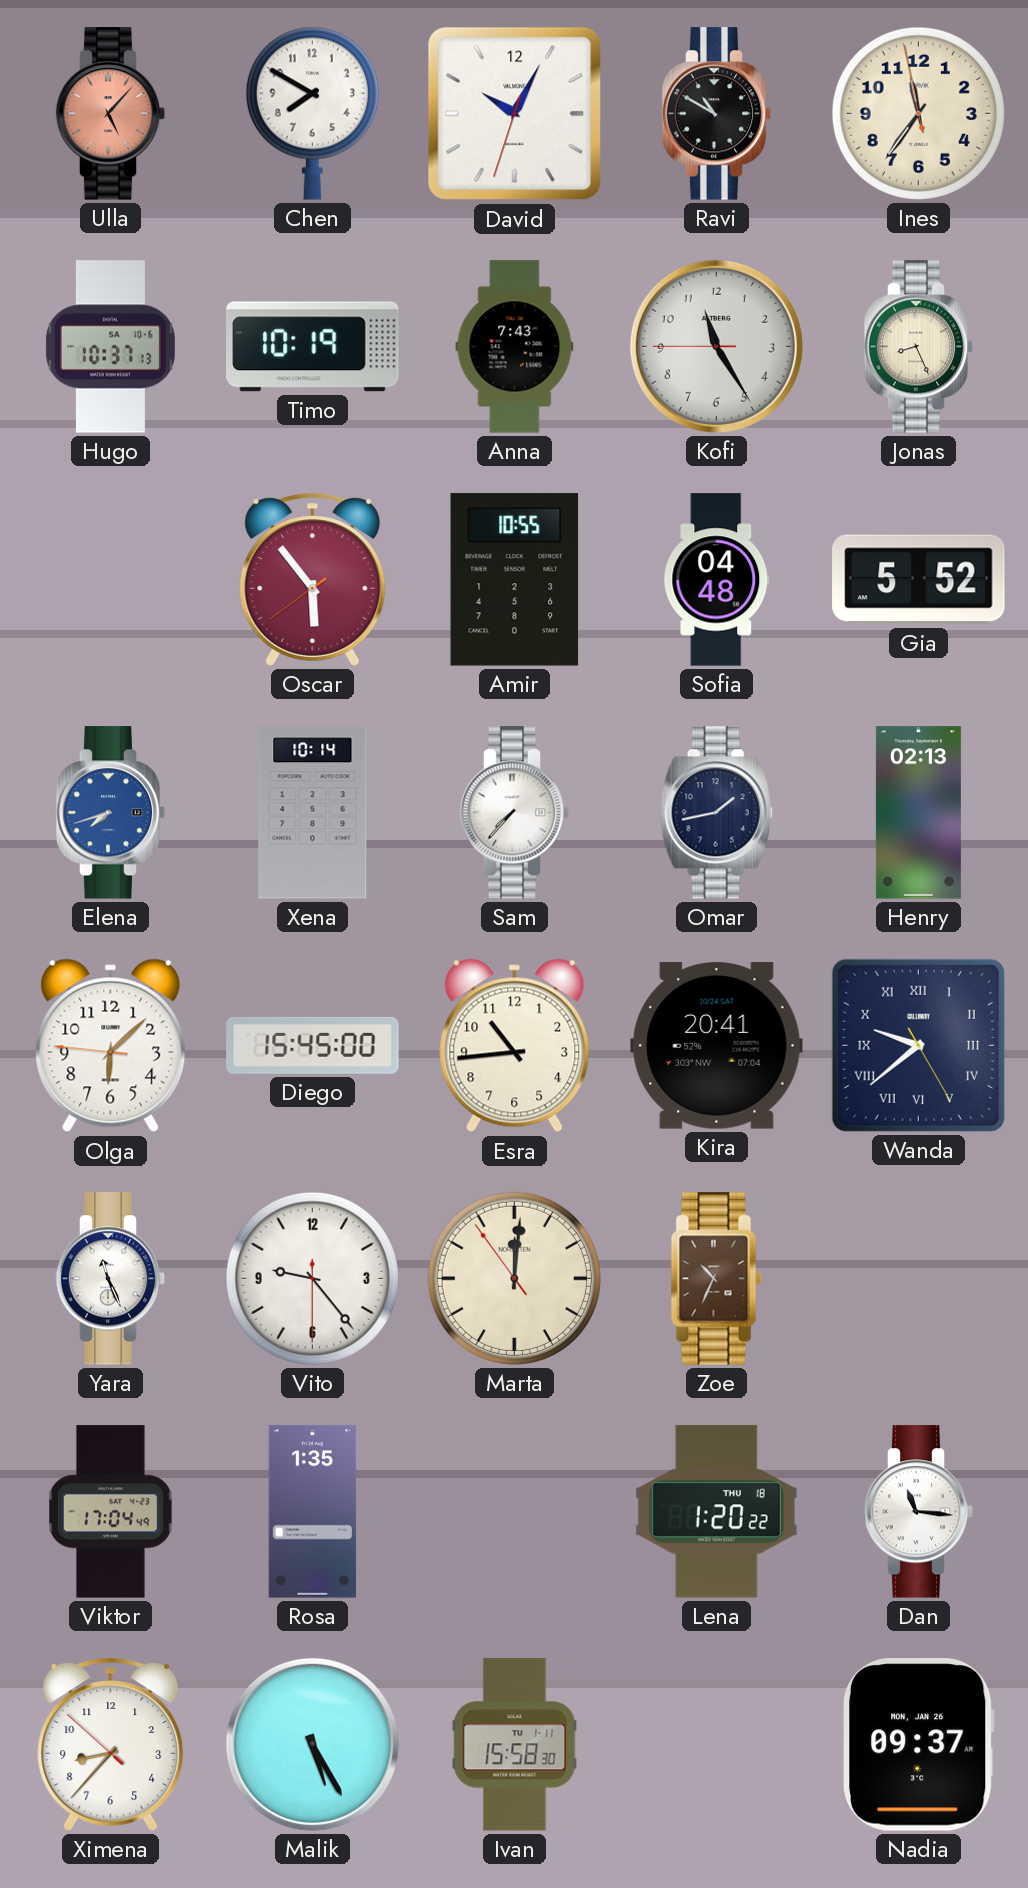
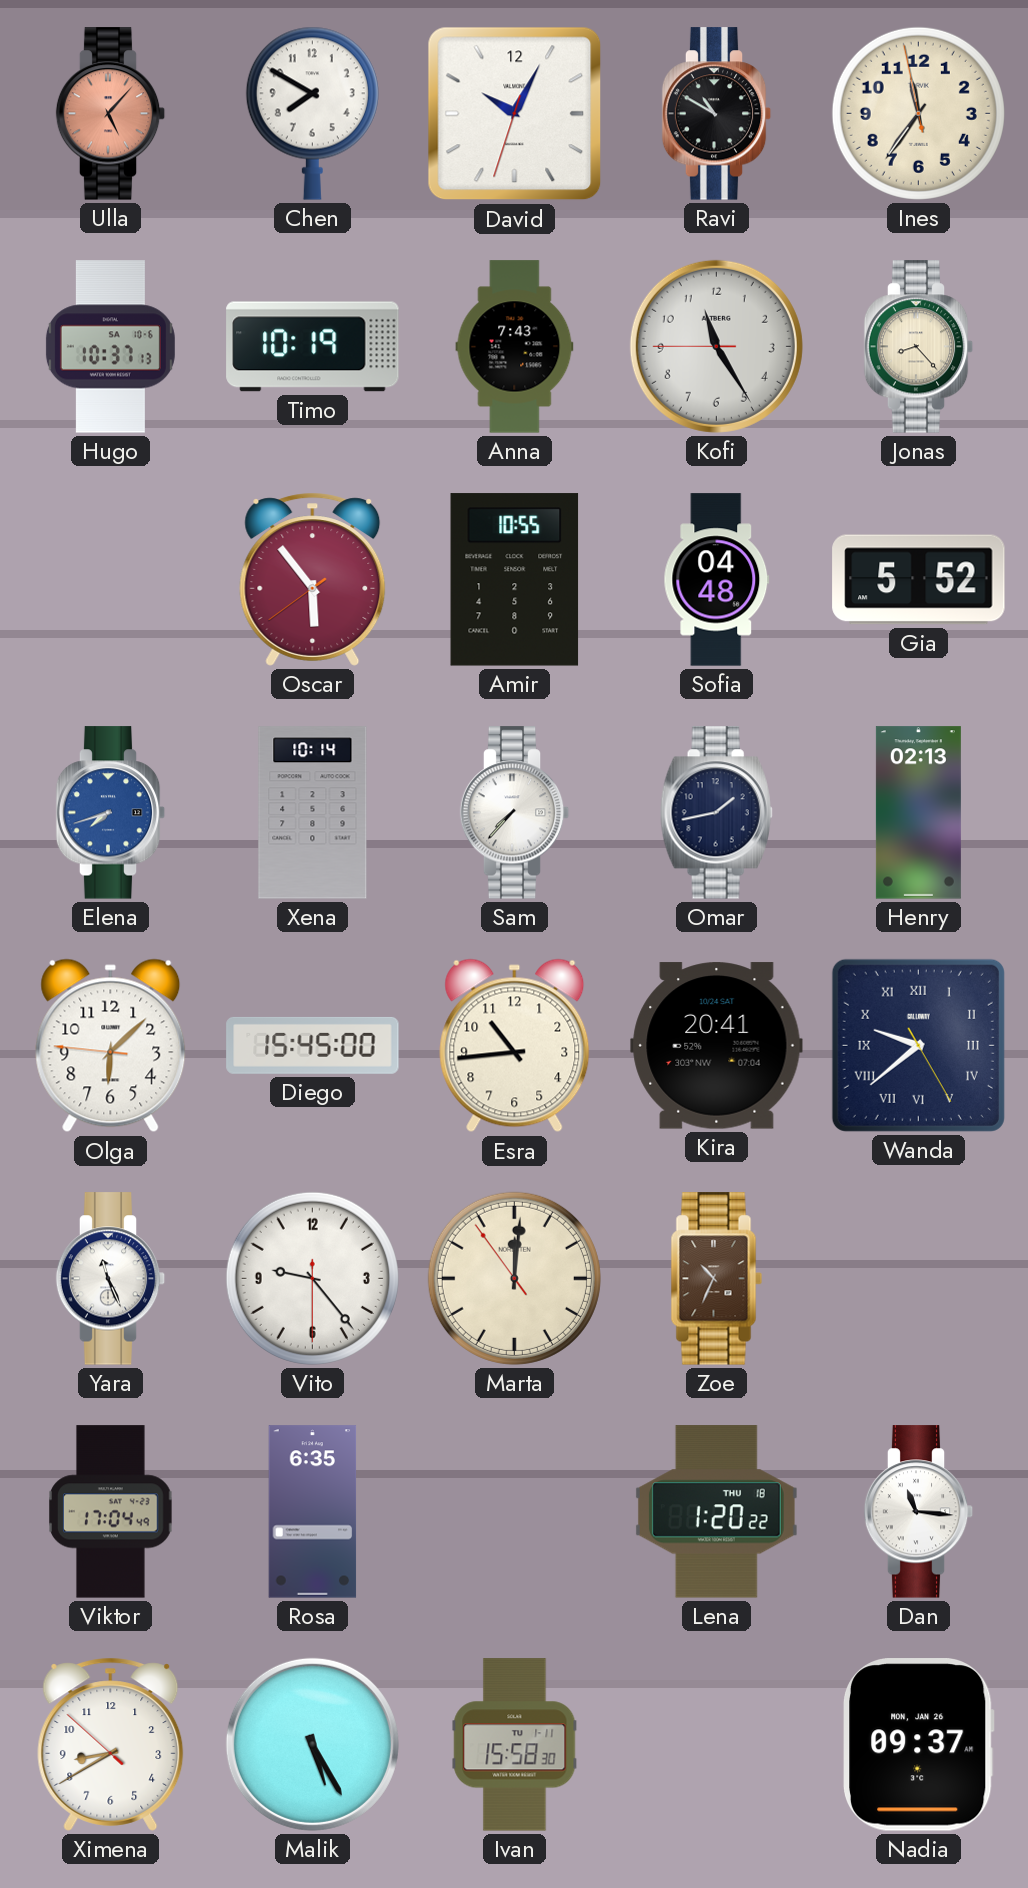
Jonas: 8:26 -> 8:23 (919, 347)
Rosa: 1:35 -> 6:35 (313, 1512)
Ximena: 8:36 -> 8:39 (111, 1744)
